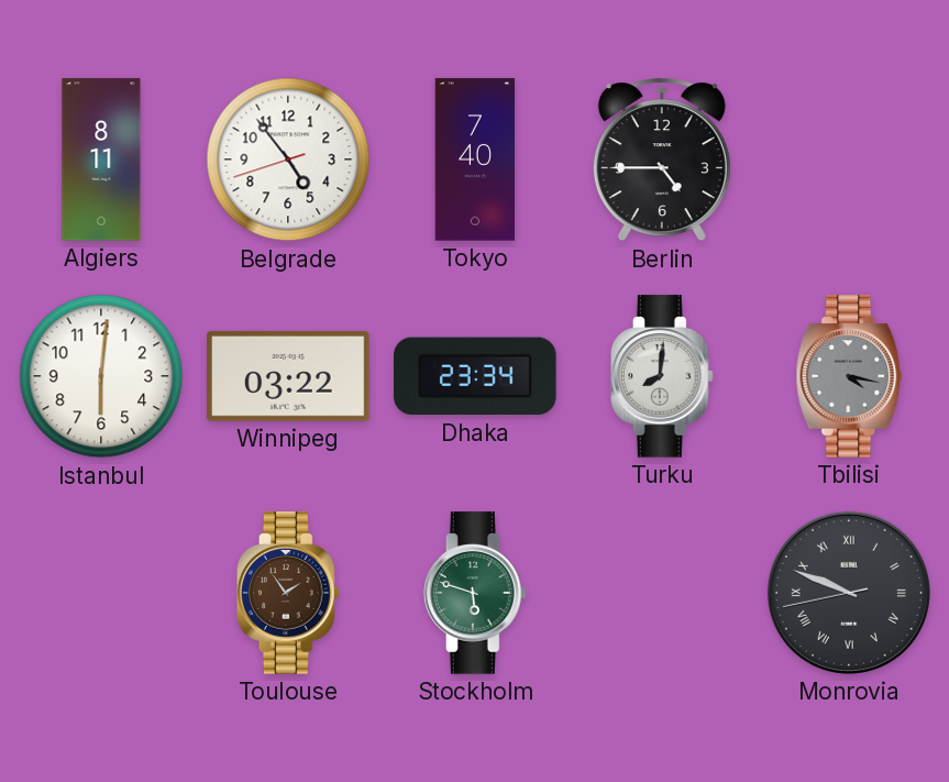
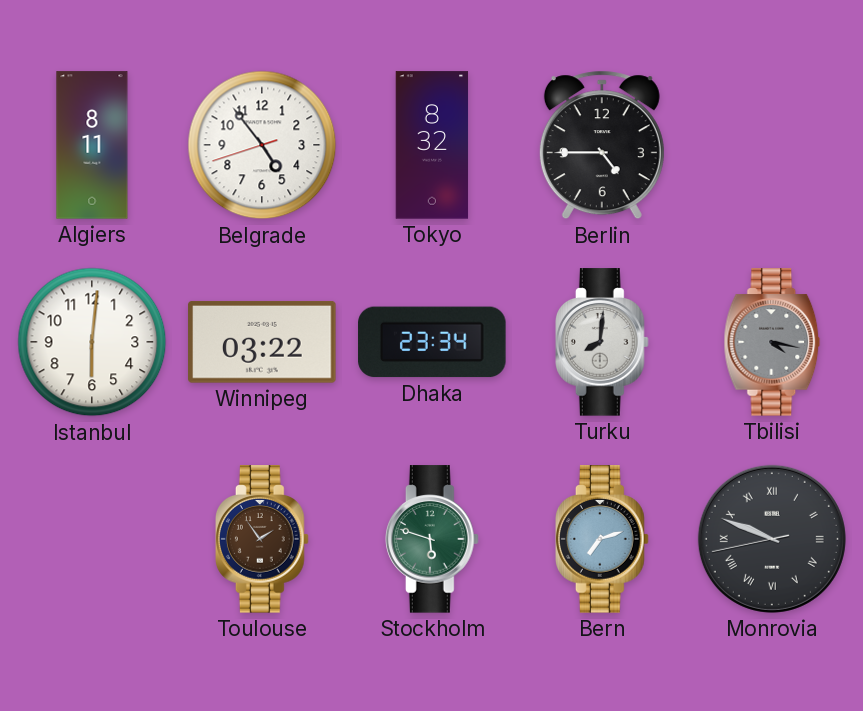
Tokyo: 7:40 -> 8:32 (432, 145)
Bern: none -> 7:12 (602, 539)
